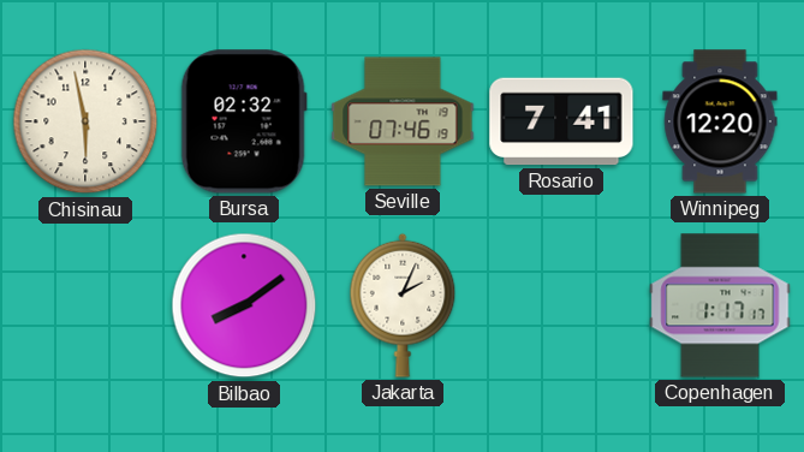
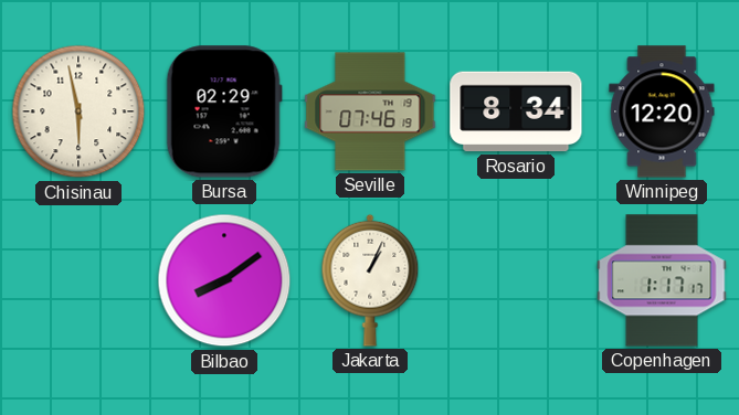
Bursa: 02:32 -> 02:29 (224, 111)
Rosario: 7:41 -> 8:34 (516, 111)
Jakarta: 2:04 -> 1:04 (370, 280)
